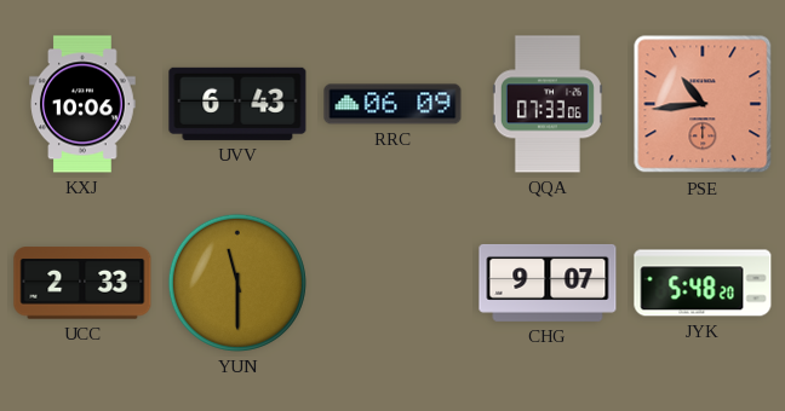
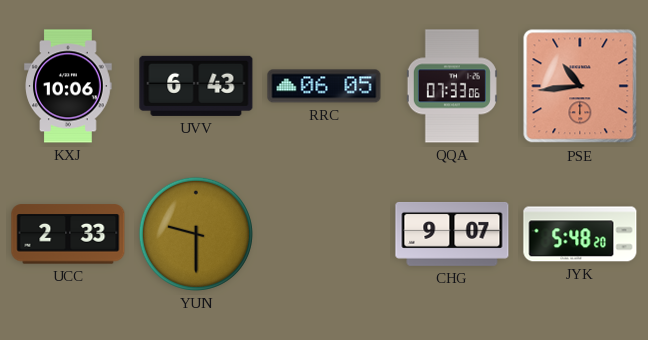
RRC: 06:09 -> 06:05 (324, 86)
YUN: 11:30 -> 9:30 (196, 234)
